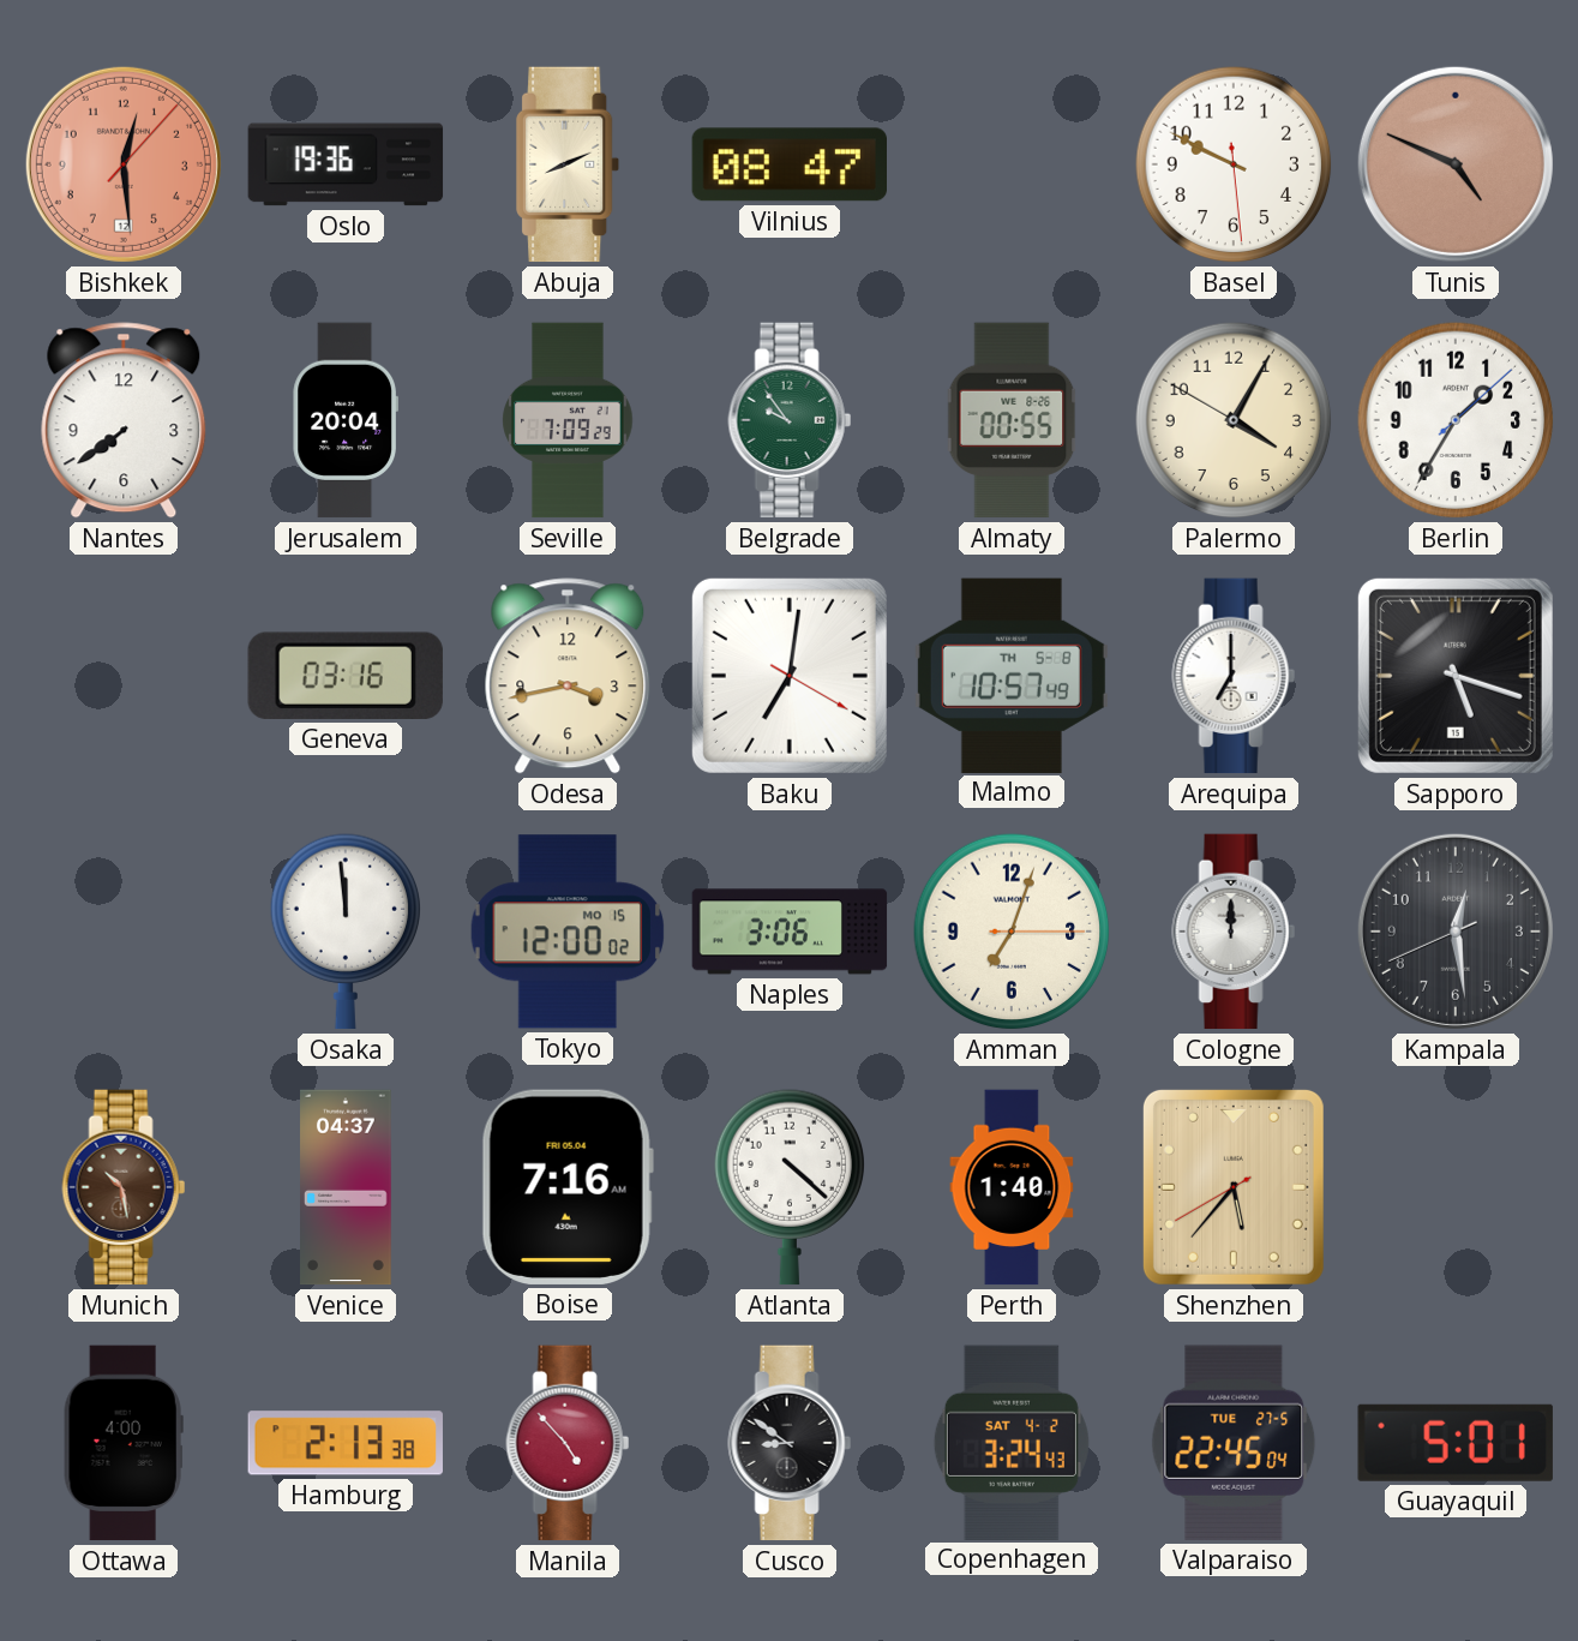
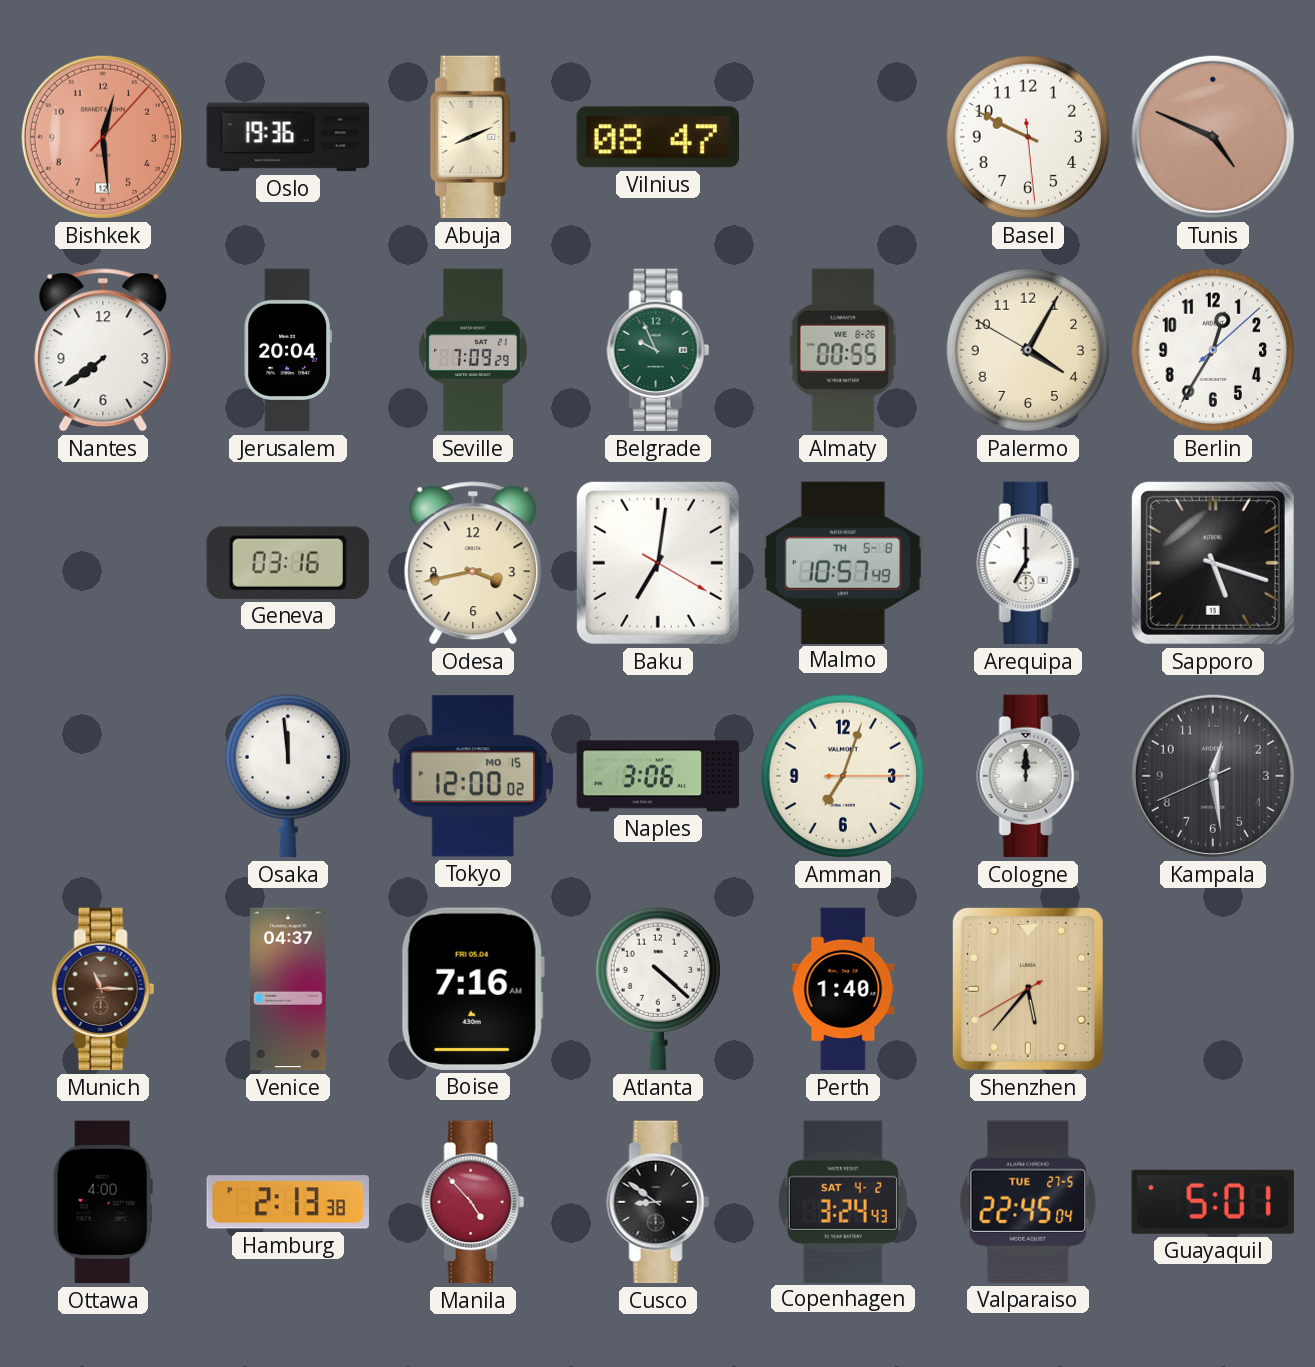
Belgrade: 9:54 -> 9:56 (658, 350)
Berlin: 1:35 -> 12:35 (1213, 350)
Munich: 10:28 -> 11:15 (103, 989)
